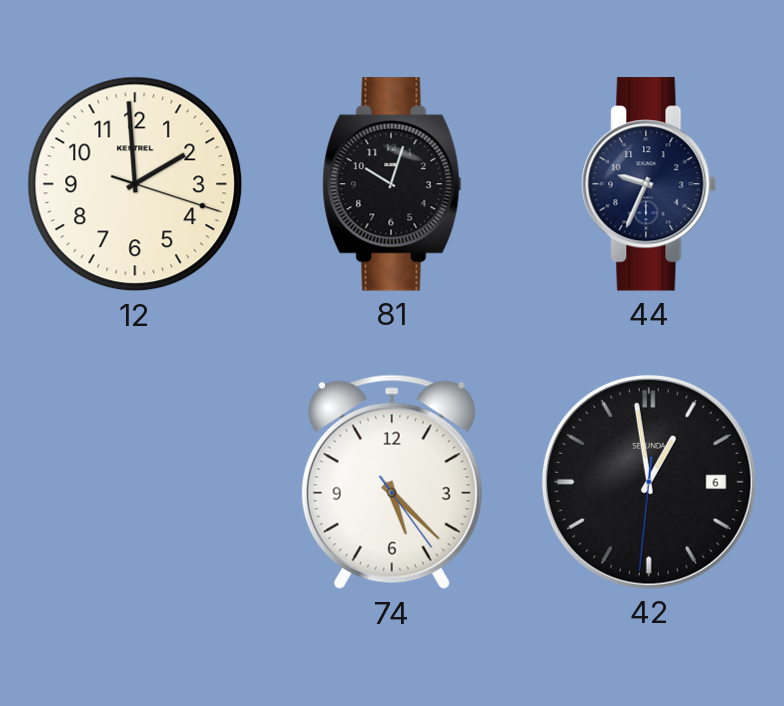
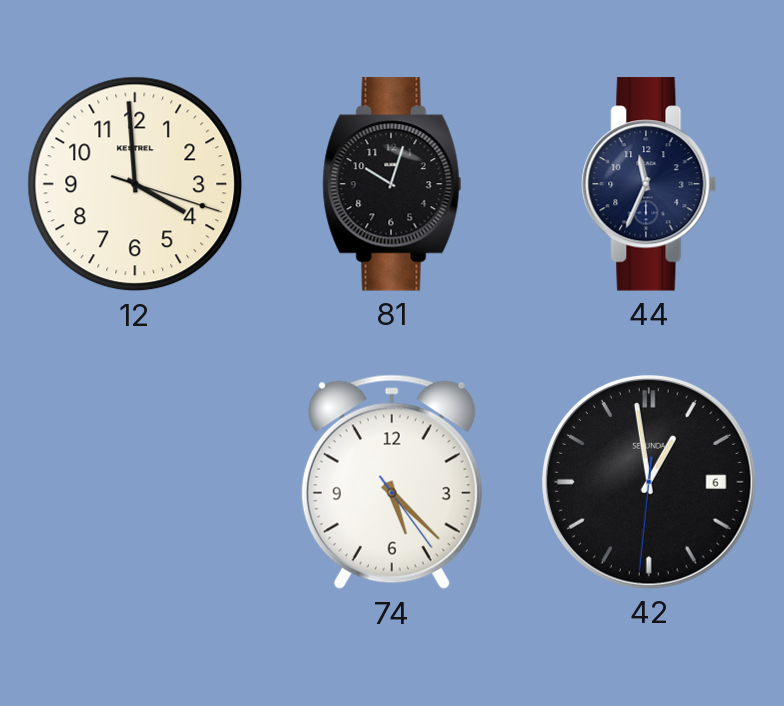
12: 1:59 -> 3:59 (135, 184)
44: 9:34 -> 11:34 (649, 184)
